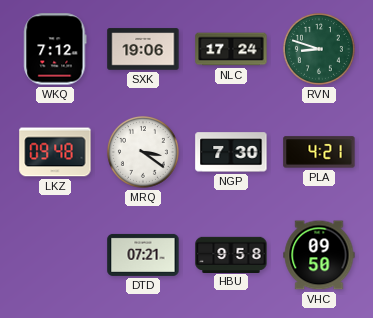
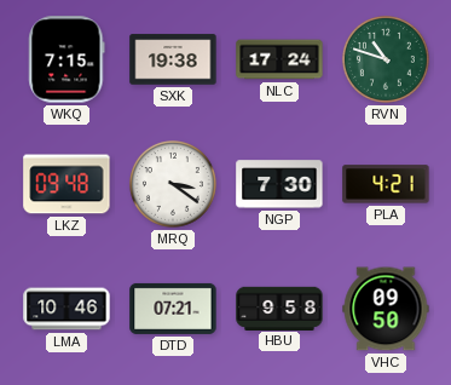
WKQ: 7:12 -> 7:15 (67, 59)
SXK: 19:06 -> 19:38 (173, 59)
RVN: 8:48 -> 10:48 (386, 59)
LMA: none -> 10:46 (67, 309)
